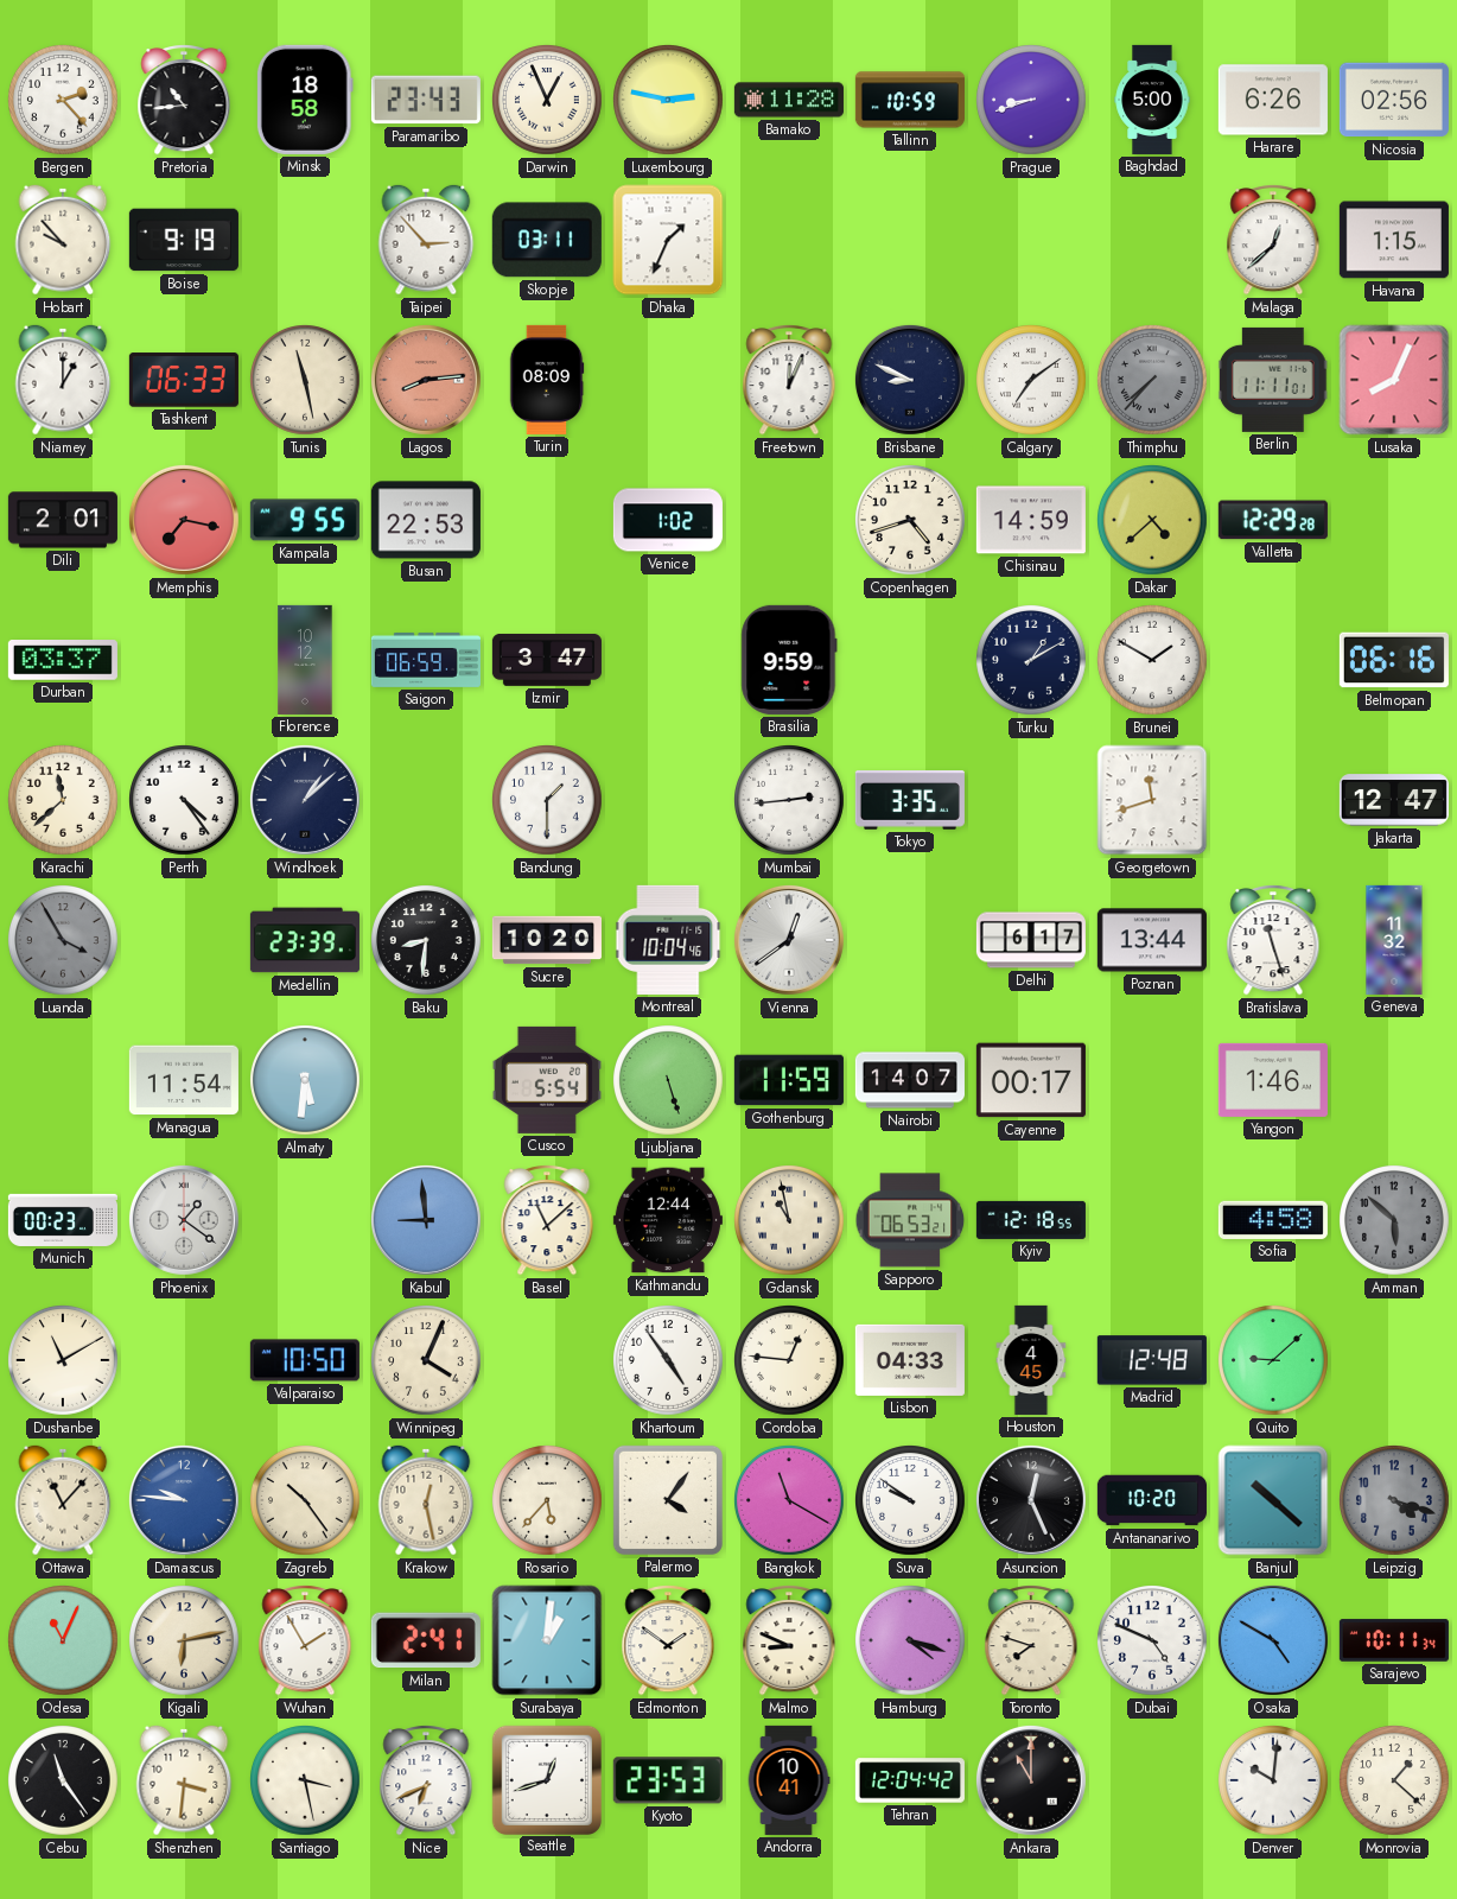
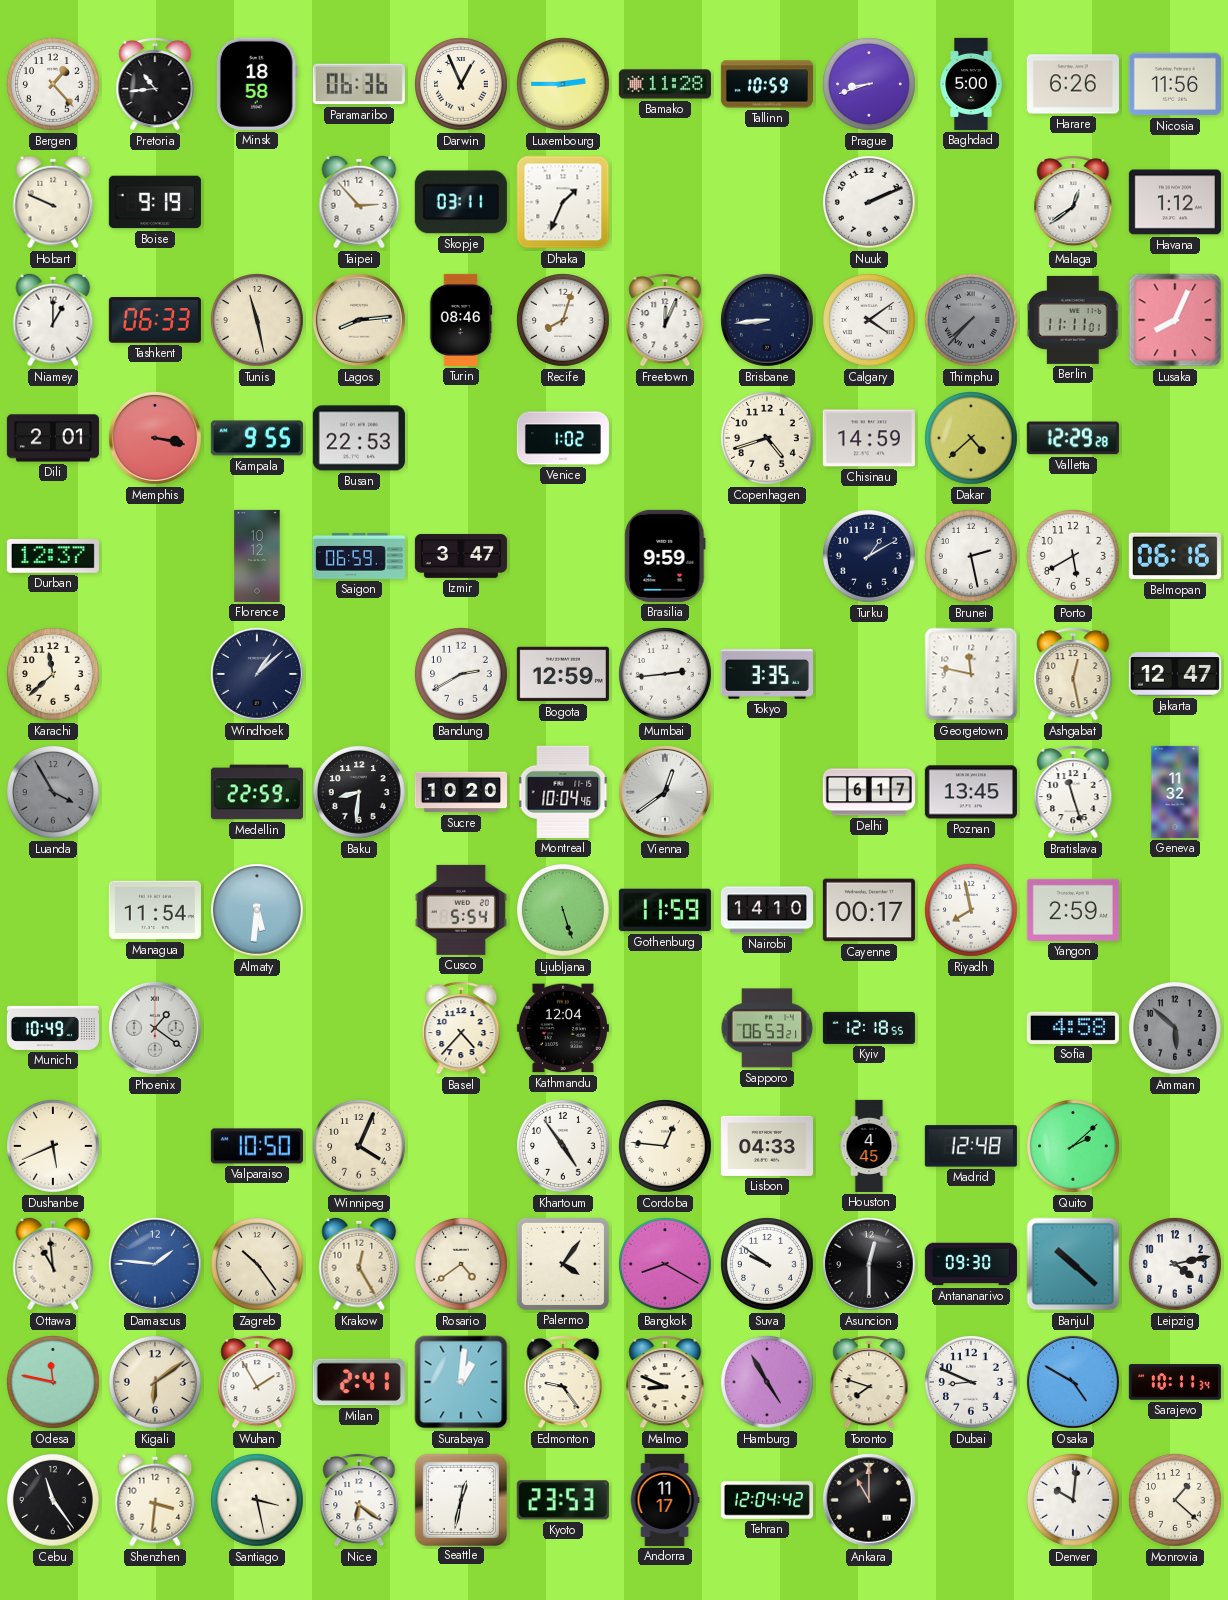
Bergen: 2:23 -> 1:23 (54, 85)
Paramaribo: 23:43 -> 06:36 (359, 84)
Luxembourg: 2:47 -> 2:45 (564, 85)
Nicosia: 02:56 -> 11:56 (1175, 84)
Hobart: 9:53 -> 9:49 (53, 202)
Nuuk: none -> 2:11 (870, 203)
Malaga: 12:38 -> 12:39 (1073, 202)
Havana: 1:15 -> 1:12 (1175, 202)
Lagos dial: salmon -> cream (359, 320)
Turin: 08:09 -> 08:46 (461, 320)
Recife: none -> 8:03 (564, 321)
Brisbane: 8:49 -> 8:44 (767, 320)
Calgary: 7:09 -> 4:09 (870, 321)
Memphis: 7:17 -> 3:17 (155, 438)
Durban: 03:37 -> 12:37 (53, 557)
Brunei: 1:50 -> 2:28 (972, 557)
Porto: none -> 5:40 (1074, 557)
Perth: 4:24 -> none (185, 801)
Bandung: 1:30 -> 2:40 (462, 675)
Bogota: none -> 12:59 (563, 674)
Georgetown: 11:42 -> 11:47 (971, 674)
Ashgabat: none -> 12:28 (1073, 674)
Medellin: 23:39 -> 22:59 (257, 792)
Poznan: 13:44 -> 13:45 (971, 792)
Nairobi: 14:07 -> 14:10 (767, 910)
Riyadh: none -> 7:58 (972, 911)
Yangon: 1:46 -> 2:59 (1073, 910)
Munich: 00:23 -> 10:49 (53, 1028)
Kabul: 8:59 -> none (426, 1220)
Basel: 11:08 -> 4:37 (461, 1028)
Kathmandu: 12:44 -> 12:04 (563, 1028)
Gdansk: 10:58 -> none (790, 1221)
Dushanbe: 11:10 -> 5:41 (54, 1147)
Quito: 9:08 -> 2:08 (1074, 1147)
Ottawa: 11:07 -> 10:59 (53, 1264)
Damascus: 9:46 -> 1:46 (155, 1264)
Krakow: 12:28 -> 12:25 (359, 1264)
Rosario: 5:37 -> 4:39 (462, 1265)
Bangkok: 11:20 -> 8:20 (666, 1265)
Asuncion: 12:26 -> 12:30 (869, 1264)
Antananarivo: 10:20 -> 09:30 (971, 1264)
Leipzig: 4:18 -> 4:13 (1176, 1265)
Leipzig dial: grey -> white (1176, 1265)
Odesa: 11:04 -> 11:47 (54, 1383)
Kigali: 6:13 -> 6:09 (156, 1383)
Edmonton: 1:51 -> 9:24 (563, 1382)
Hamburg: 4:18 -> 4:55 (768, 1383)
Dubai: 4:49 -> 8:49 (972, 1383)
Nice: 6:41 -> 6:21 (359, 1500)
Seattle: 12:42 -> 12:32 (460, 1499)
Andorra: 10:41 -> 11:17 (665, 1500)
